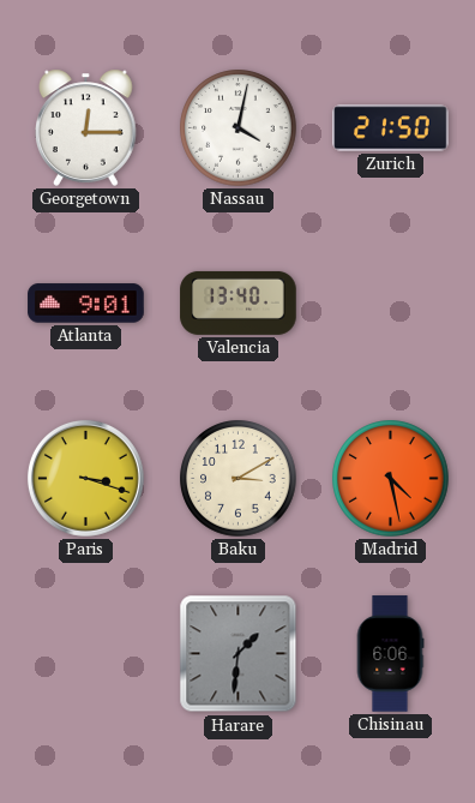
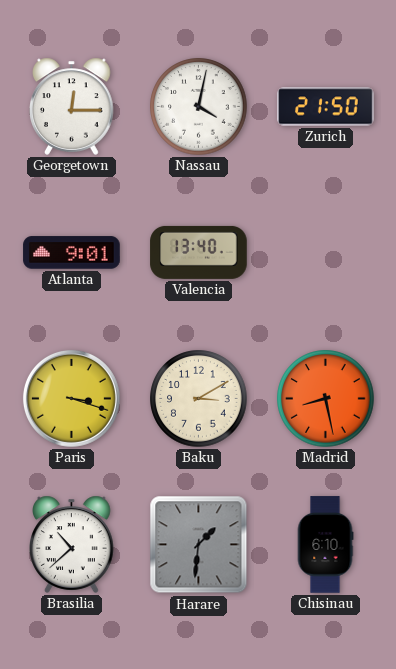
Madrid: 4:28 -> 8:28 (326, 399)
Brasilia: none -> 10:38 (72, 544)
Chisinau: 6:06 -> 6:10 (325, 545)
